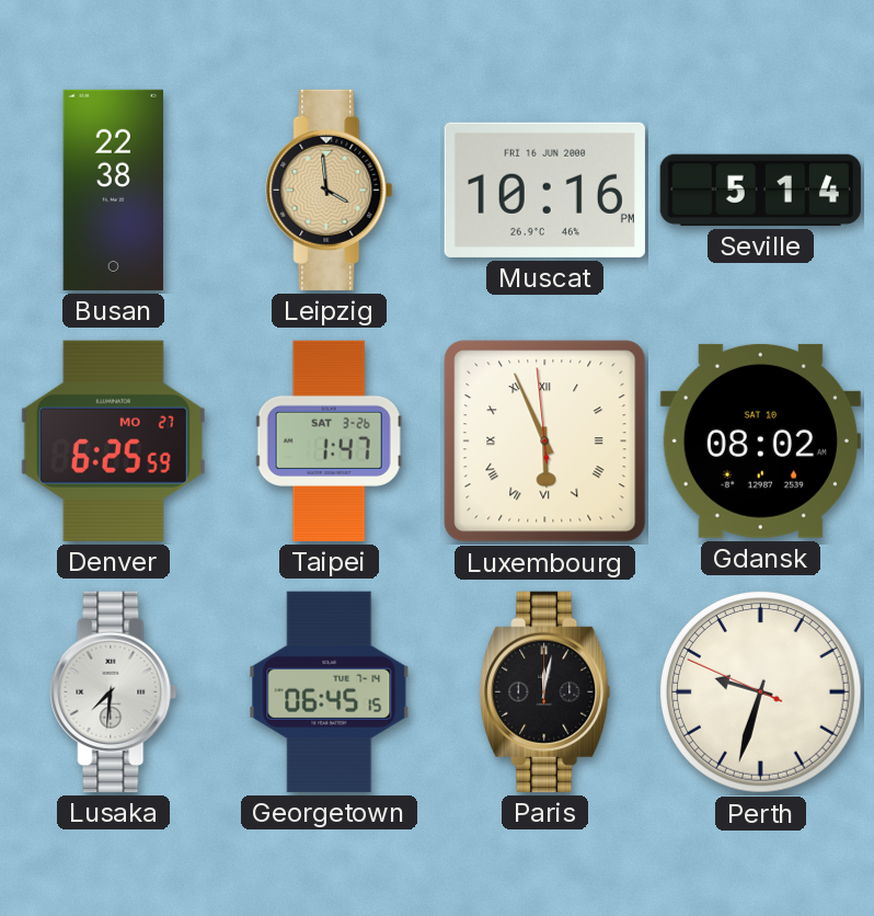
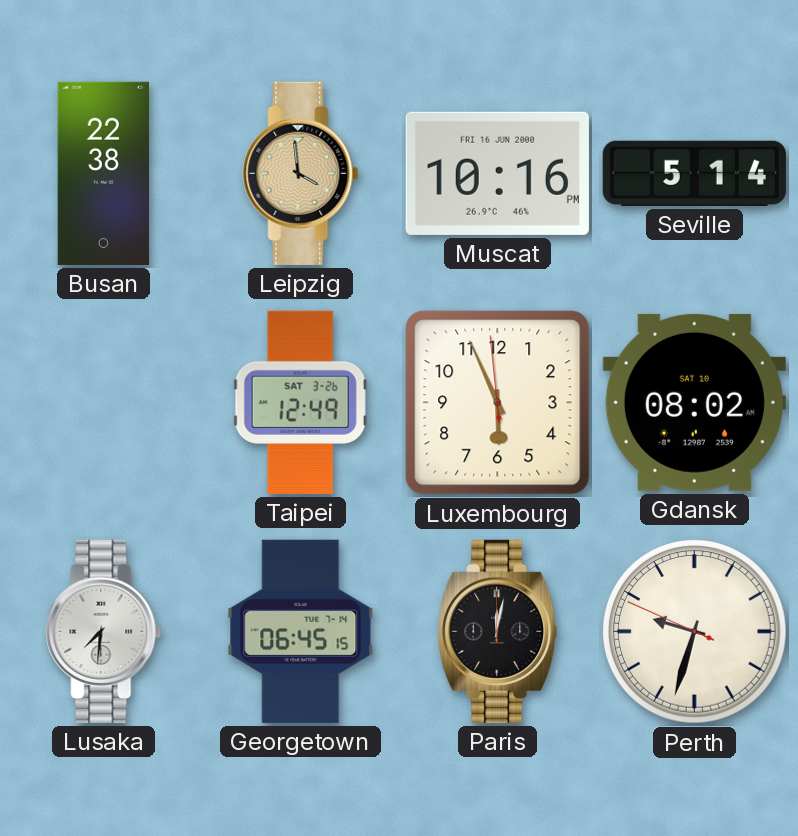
Denver: 6:25 -> none (113, 440)
Taipei: 1:47 -> 12:49 (300, 402)
Luxembourg numerals: Roman -> Arabic (498, 403)
